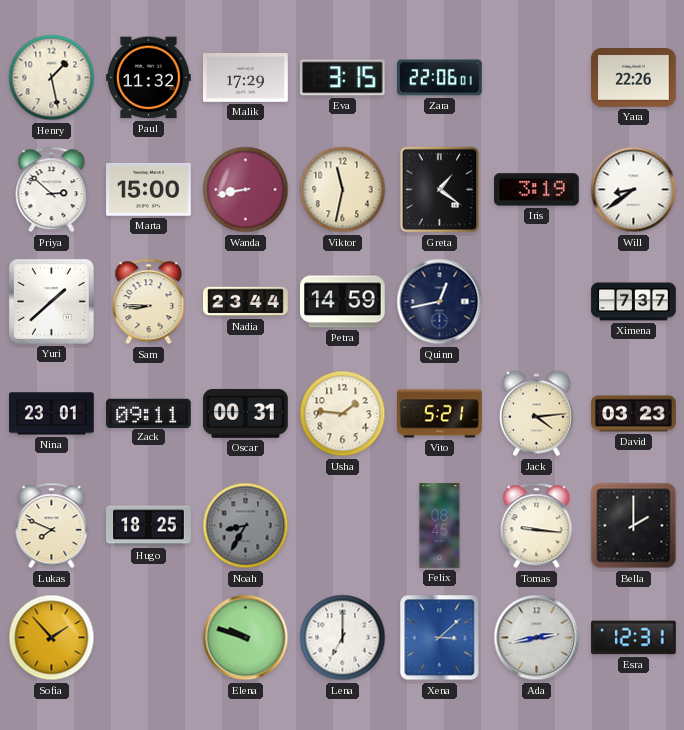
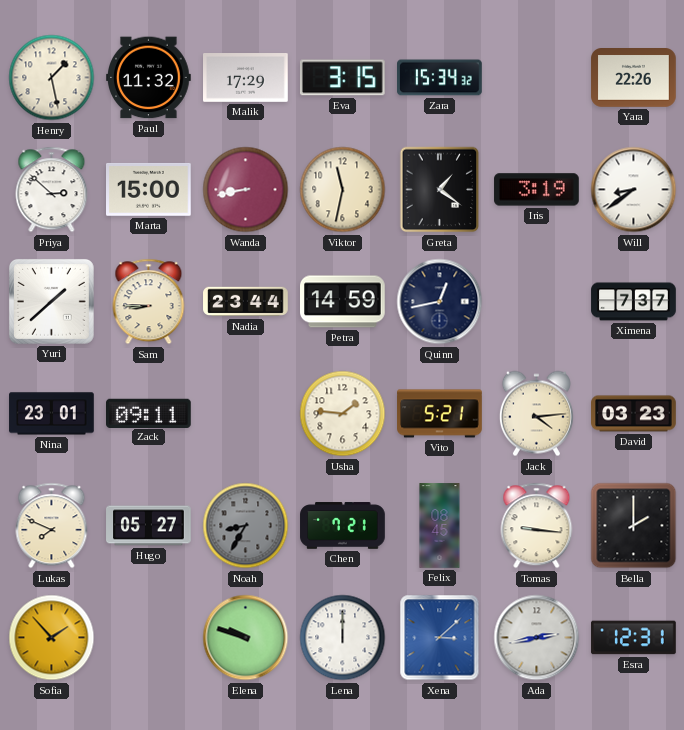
Zara: 22:06 -> 15:34 (440, 78)
Oscar: 00:31 -> none (246, 413)
Hugo: 18:25 -> 05:27 (149, 526)
Chen: none -> 7:21 (343, 526)
Lena: 7:00 -> 12:00 (343, 638)
